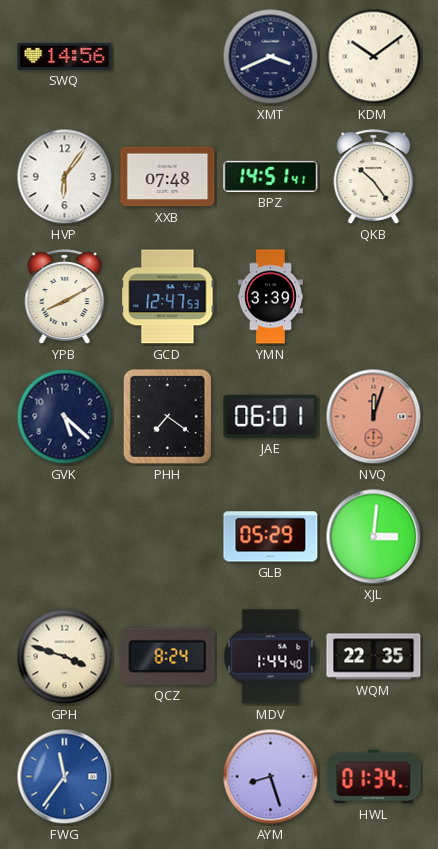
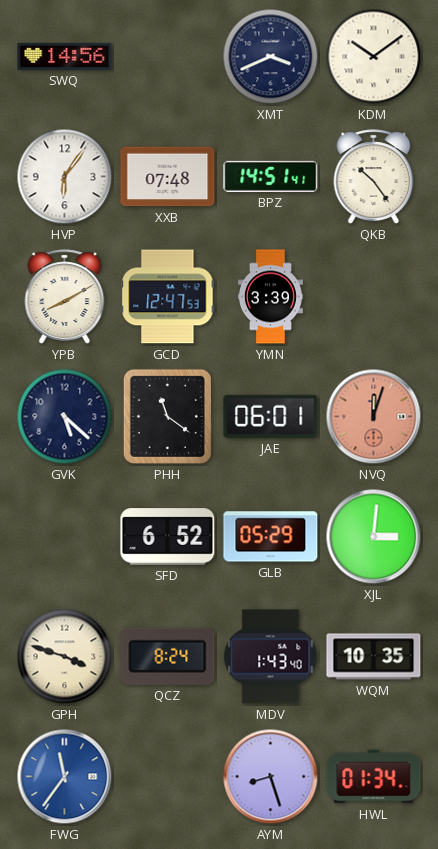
PHH: 7:21 -> 11:21 (167, 416)
SFD: none -> 6:52 (168, 537)
MDV: 1:44 -> 1:43 (271, 657)
WQM: 22:35 -> 10:35 (374, 657)
